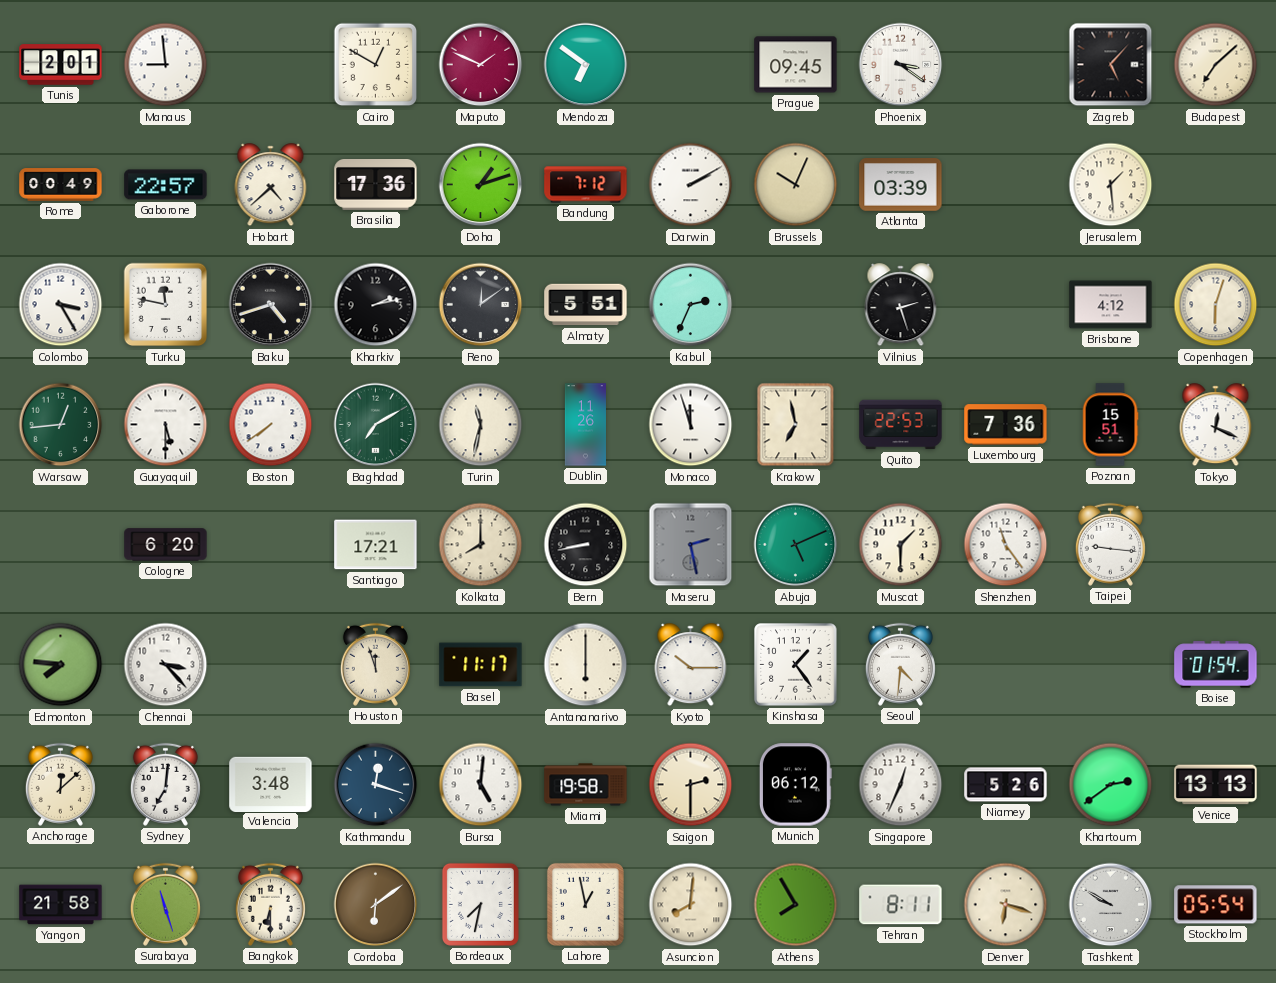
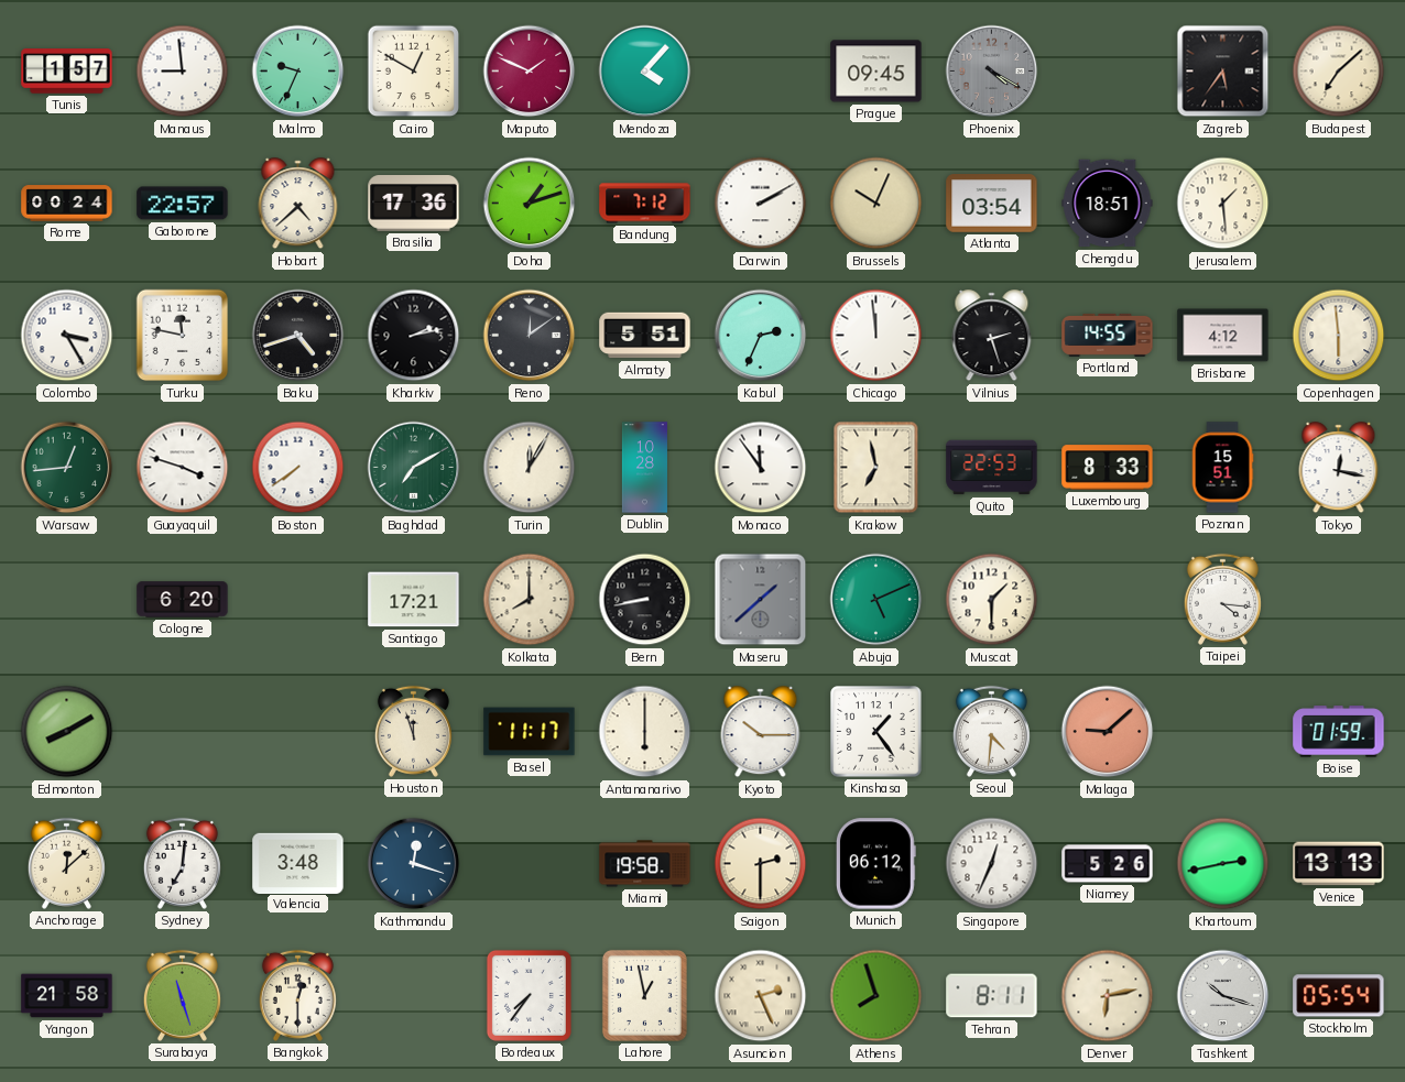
Tunis: 2:01 -> 1:57 (67, 72)
Malmo: none -> 9:34 (298, 72)
Mendoza: 6:51 -> 4:07 (645, 72)
Phoenix: 3:21 -> 4:20 (992, 72)
Phoenix dial: white -> grey (992, 72)
Zagreb: 5:07 -> 5:36 (1223, 72)
Rome: 00:49 -> 00:24 (67, 204)
Atlanta: 03:39 -> 03:54 (992, 204)
Chengdu: none -> 18:51 (1108, 204)
Chicago: none -> 11:59 (876, 336)
Portland: none -> 14:55 (1108, 335)
Copenhagen: 6:03 -> 5:59 (1339, 336)
Guayaquil: 5:30 -> 3:48 (183, 468)
Turin: 11:32 -> 12:05 (530, 468)
Dublin: 11:26 -> 10:28 (644, 468)
Monaco: 11:57 -> 11:54 (761, 468)
Luxembourg: 7:36 -> 8:33 (1108, 468)
Tokyo: 12:19 -> 12:17 (1339, 468)
Maseru: 2:28 -> 1:38 (761, 600)
Shenzhen: 11:24 -> none (1006, 545)
Taipei: 9:16 -> 4:16 (1222, 599)
Edmonton: 7:46 -> 8:10 (67, 732)
Chennai: 3:23 -> none (166, 665)
Malaga: none -> 9:08 (1108, 732)
Boise: 01:54 -> 01:59 (1339, 732)
Bursa: 5:01 -> none (481, 785)
Khartoum: 2:39 -> 2:43 (1223, 864)
Bangkok: 6:30 -> 12:30 (297, 995)
Cordoba: 6:09 -> none (376, 905)
Bordeaux: 7:32 -> 7:36 (529, 995)
Asuncion: 8:01 -> 2:26 (761, 996)
Athens: 7:55 -> 7:57 (876, 996)
Denver: 6:18 -> 6:13 (1108, 996)
Tashkent: 9:50 -> 10:18 (1223, 996)
